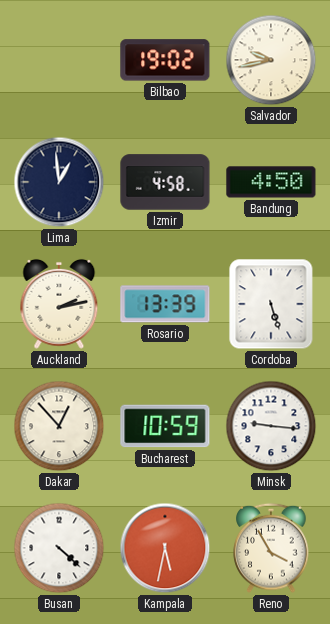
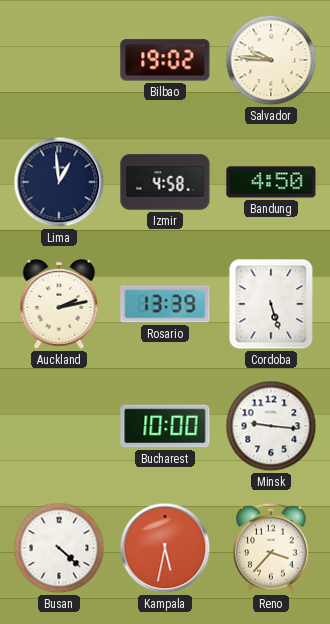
Salvador: 9:43 -> 9:46 (271, 60)
Dakar: 12:53 -> none (59, 426)
Bucharest: 10:59 -> 10:00 (165, 426)
Reno: 3:55 -> 3:37 (271, 548)
